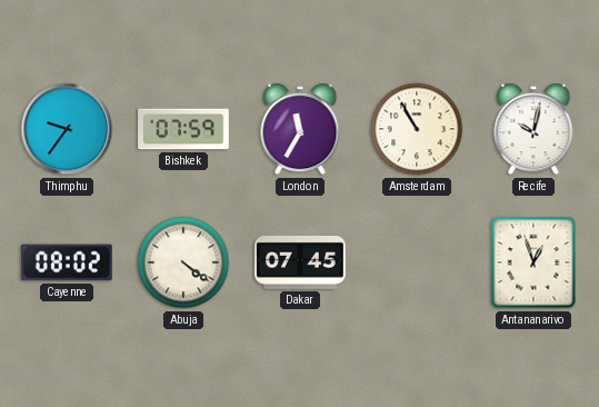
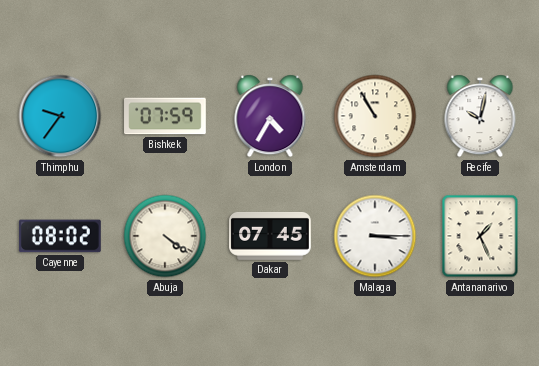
London: 11:35 -> 4:35 (270, 116)
Malaga: none -> 3:15 (375, 236)
Antananarivo: 12:57 -> 1:26 (480, 236)
